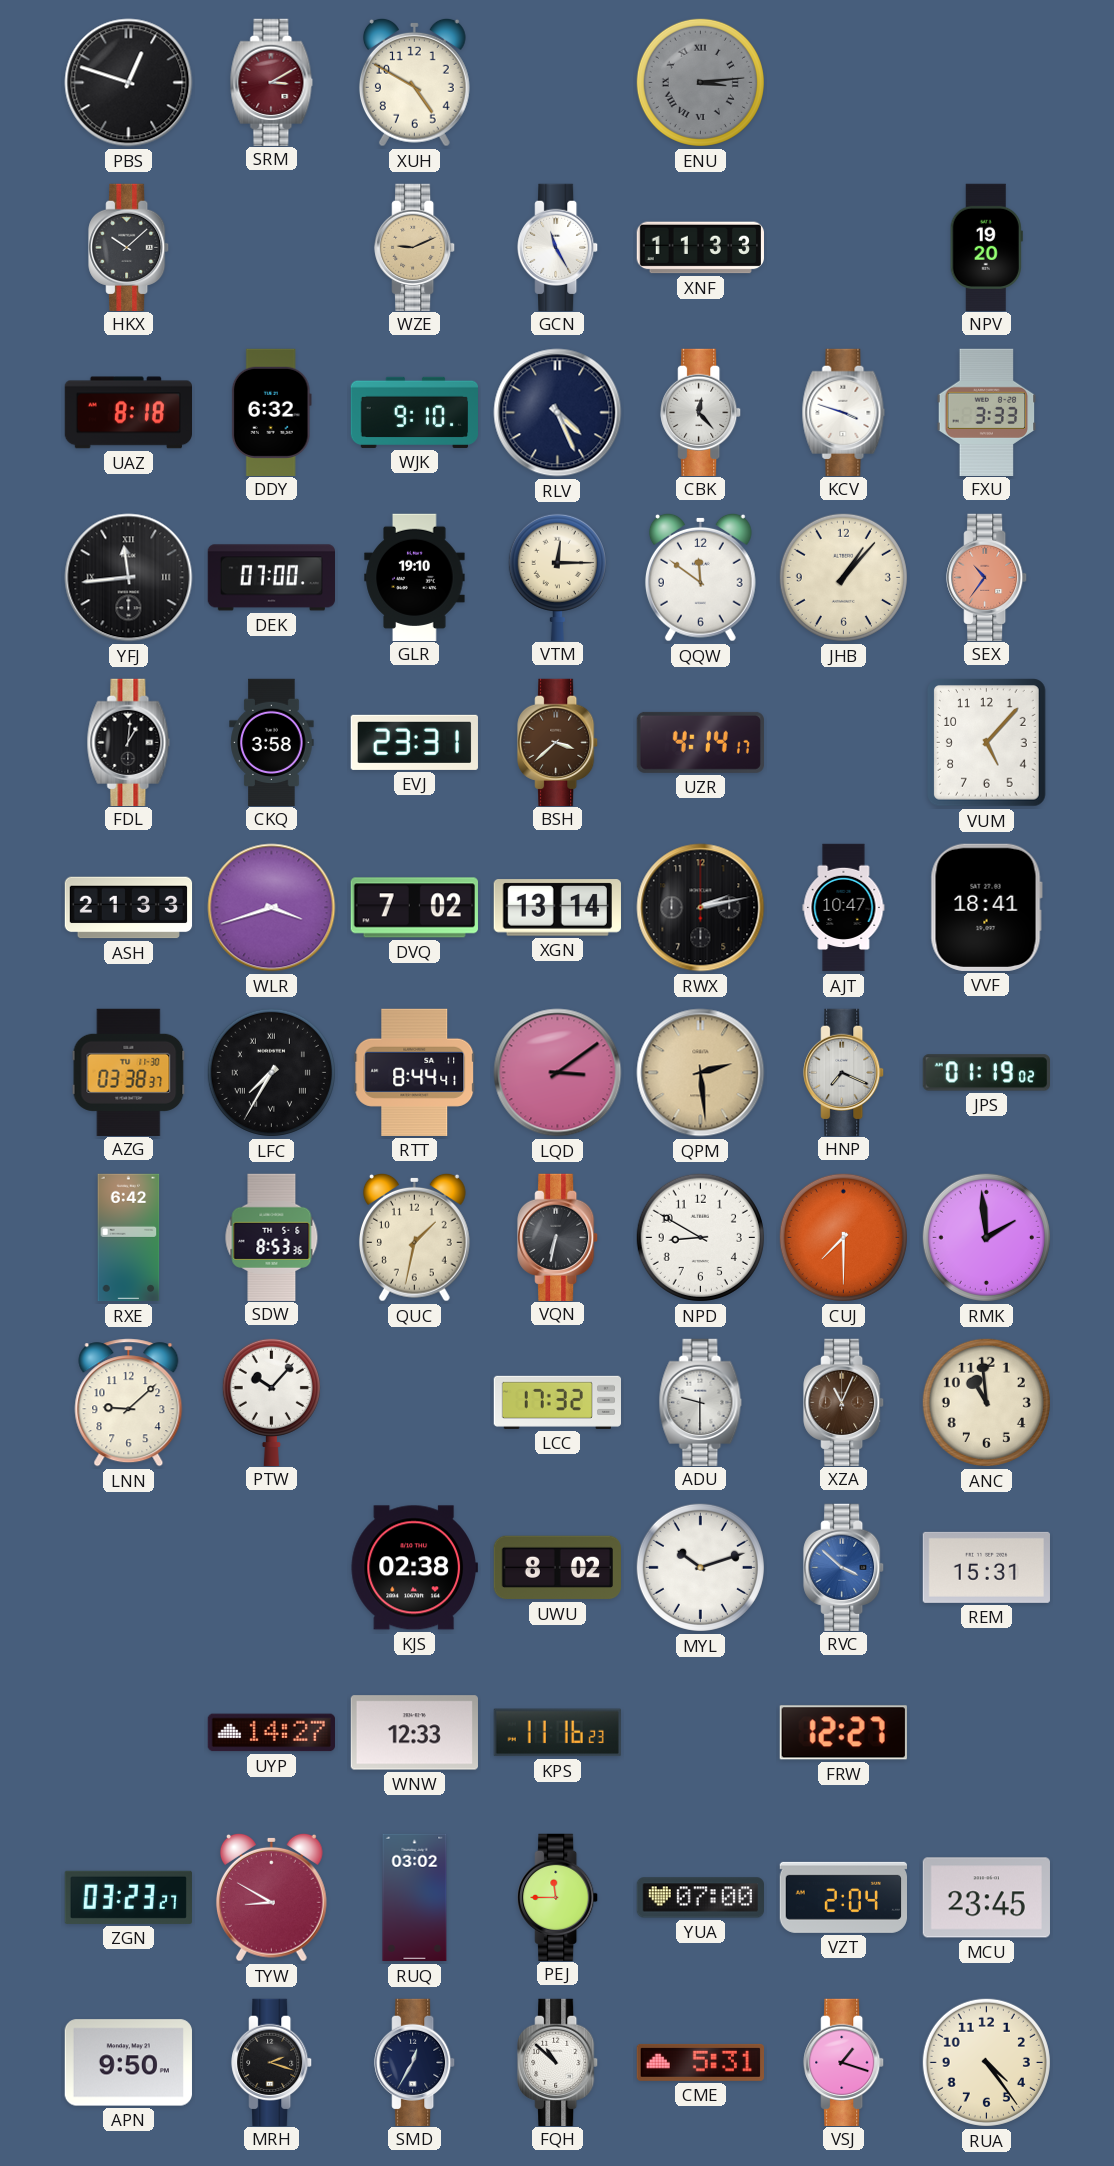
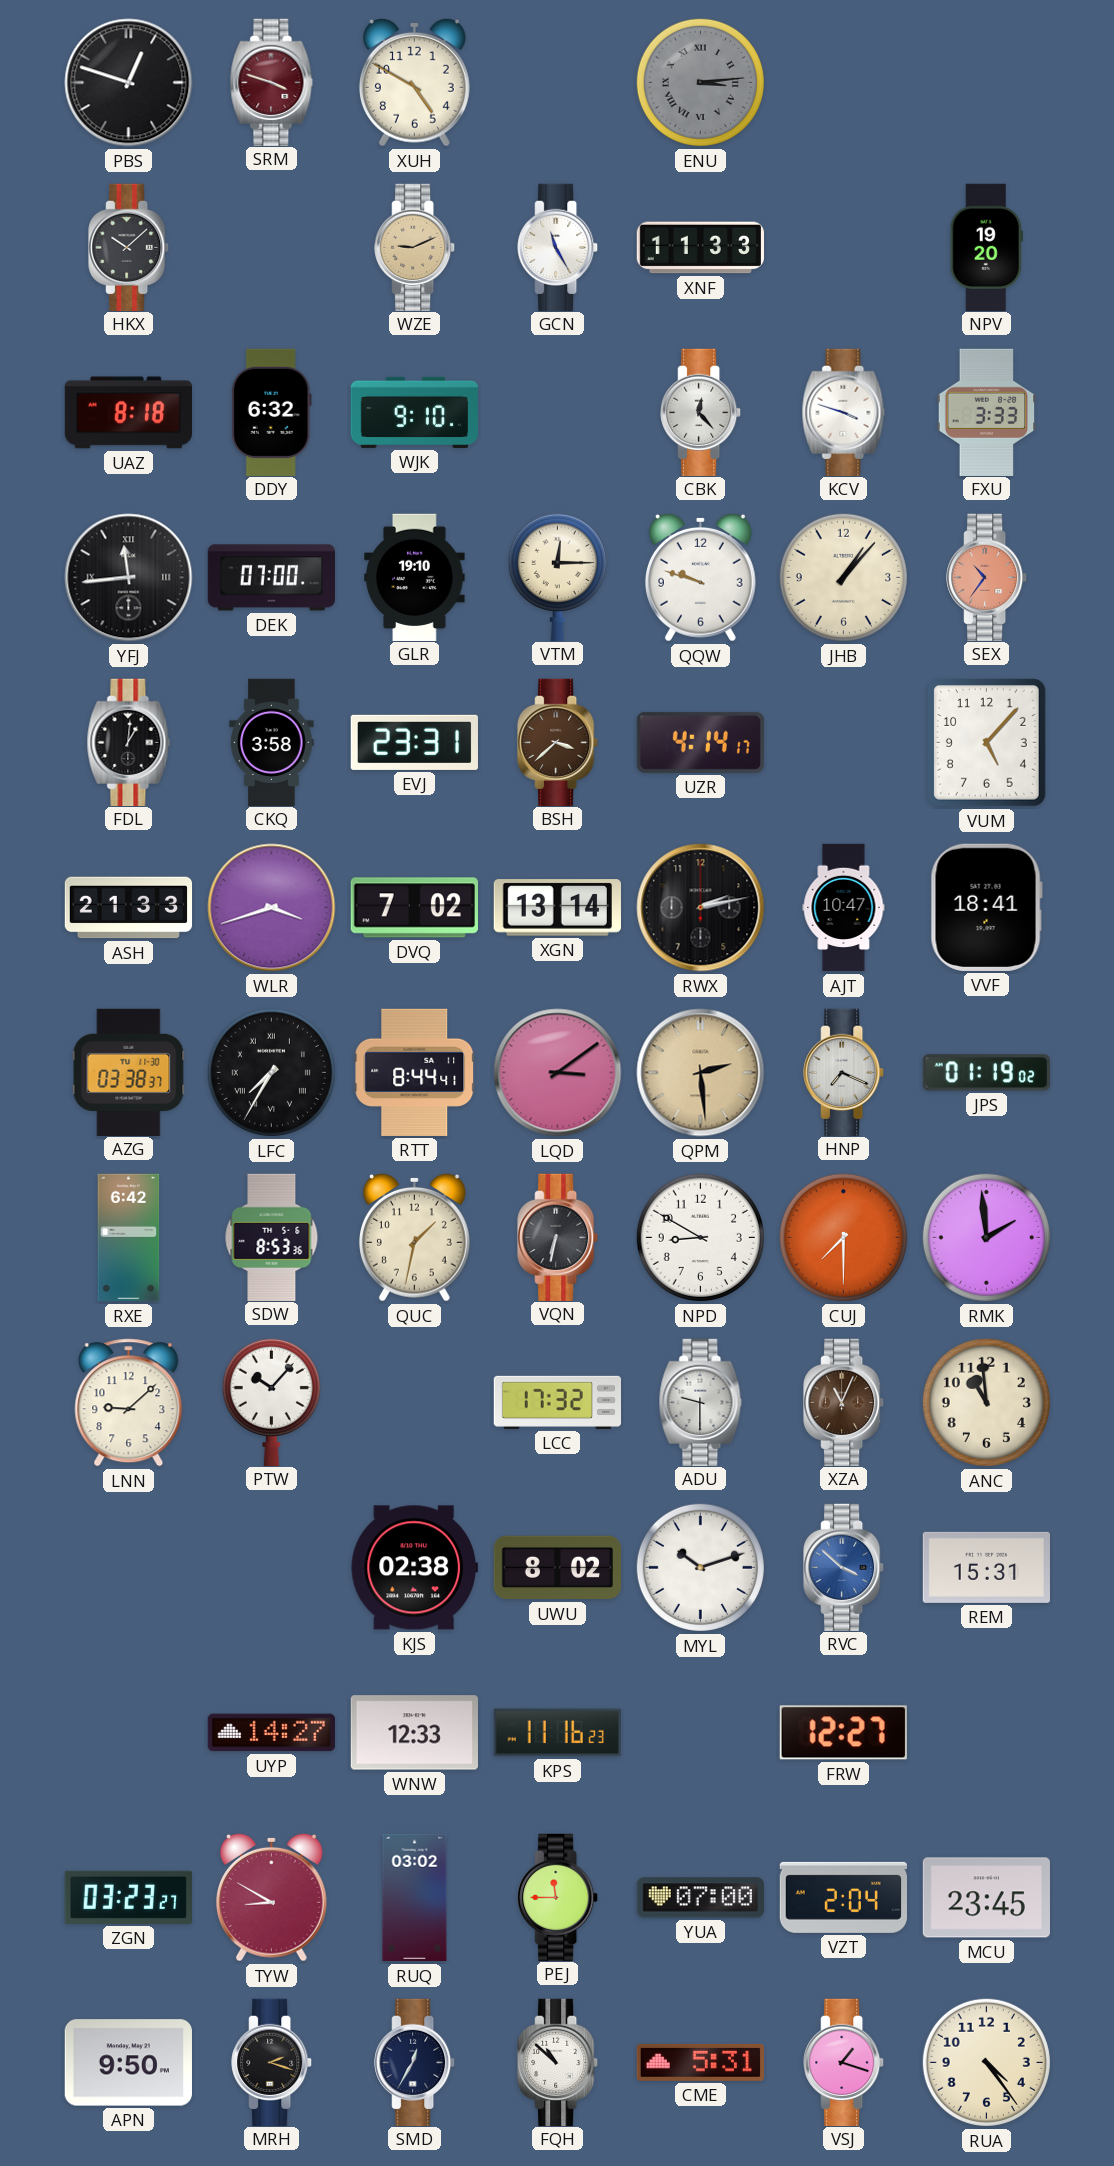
SRM: 3:10 -> 3:48 (272, 82)
RLV: 4:26 -> none (558, 413)
QQW: 11:51 -> 9:48 (700, 577)
